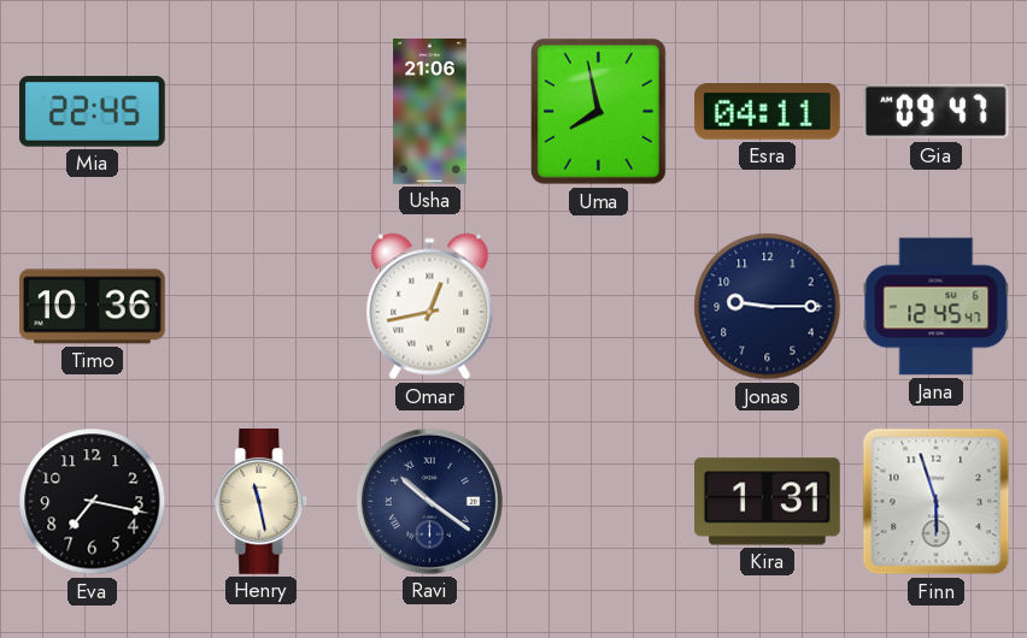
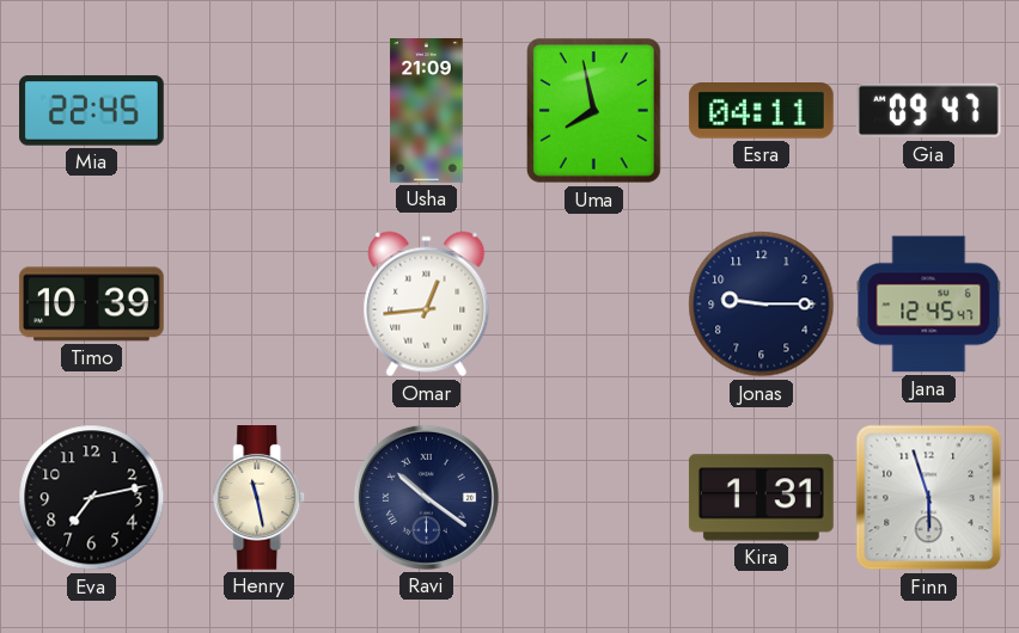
Usha: 21:06 -> 21:09 (427, 111)
Timo: 10:36 -> 10:39 (91, 305)
Omar: 12:43 -> 12:44 (427, 305)
Eva: 7:17 -> 7:13 (92, 498)
